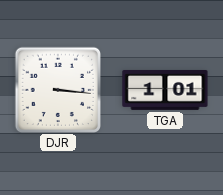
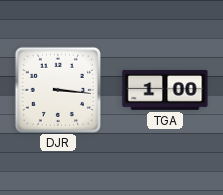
TGA: 1:01 -> 1:00 (165, 90)
